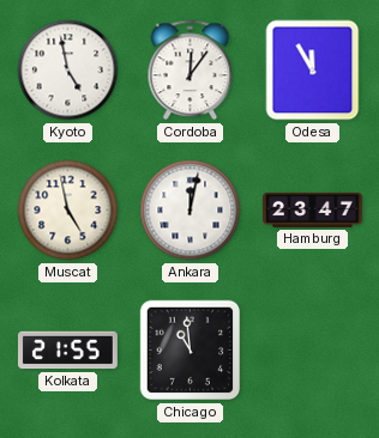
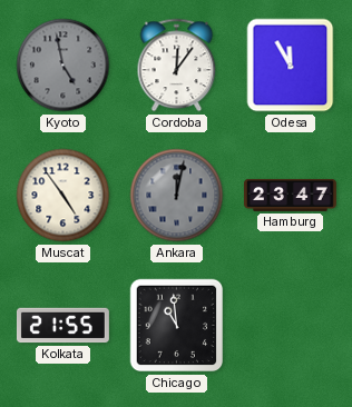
Kyoto dial: white -> grey (63, 66)
Muscat: 4:58 -> 4:54 (63, 196)
Ankara dial: white -> grey (177, 196)
